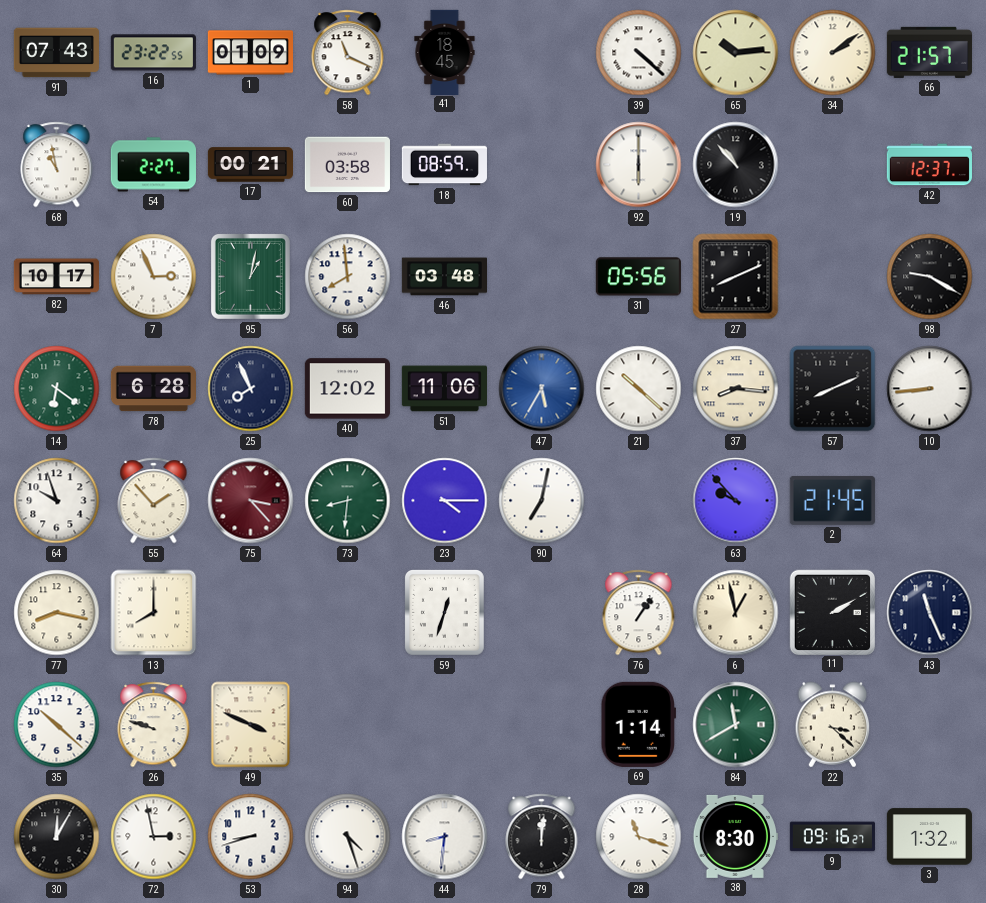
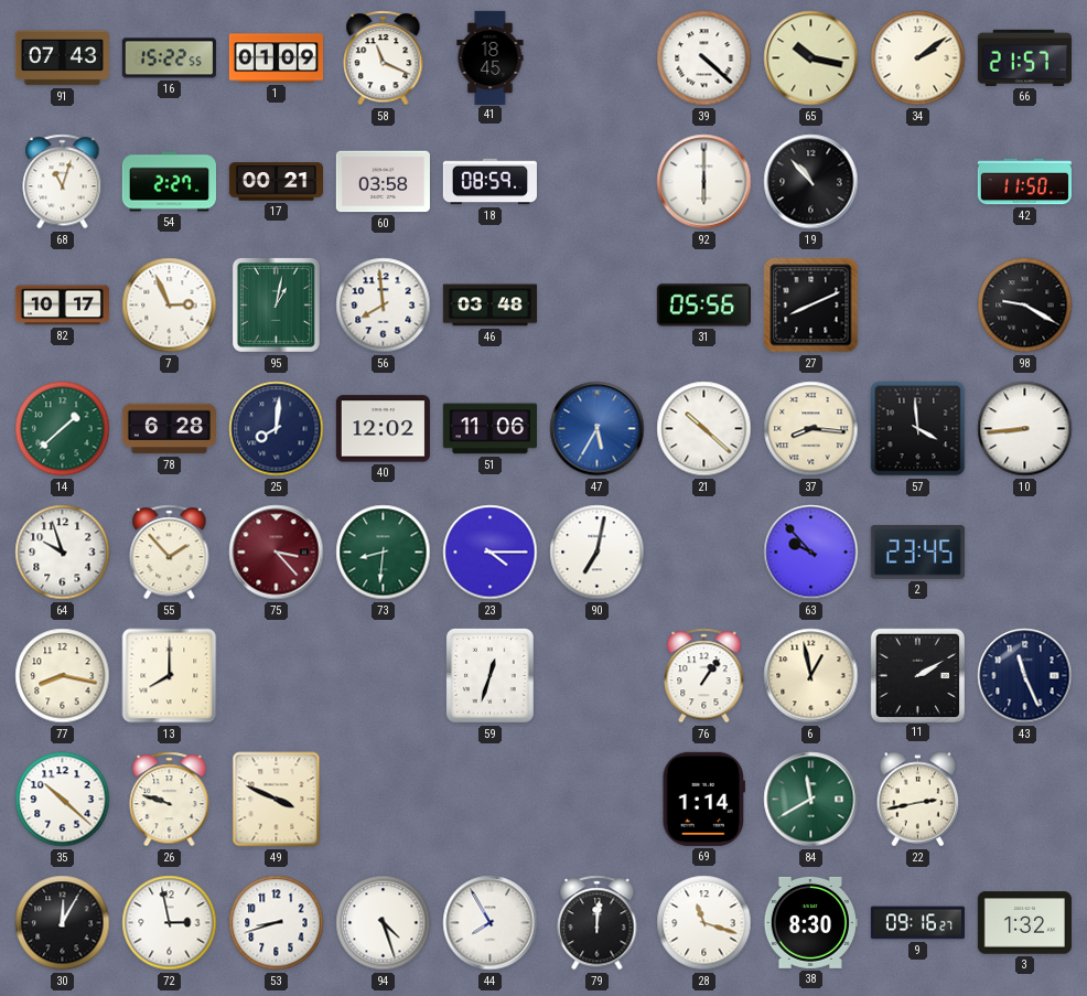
16: 23:22 -> 15:22 (169, 58)
65: 10:14 -> 10:17 (811, 58)
68: 10:58 -> 11:03 (63, 182)
42: 12:37 -> 11:50 (1024, 182)
14: 6:21 -> 1:38 (63, 429)
25: 7:56 -> 8:01 (277, 429)
57: 8:11 -> 3:59 (918, 429)
2: 21:45 -> 23:45 (917, 551)
22: 3:22 -> 2:43 (918, 800)
44: 8:31 -> 7:55 (491, 923)
